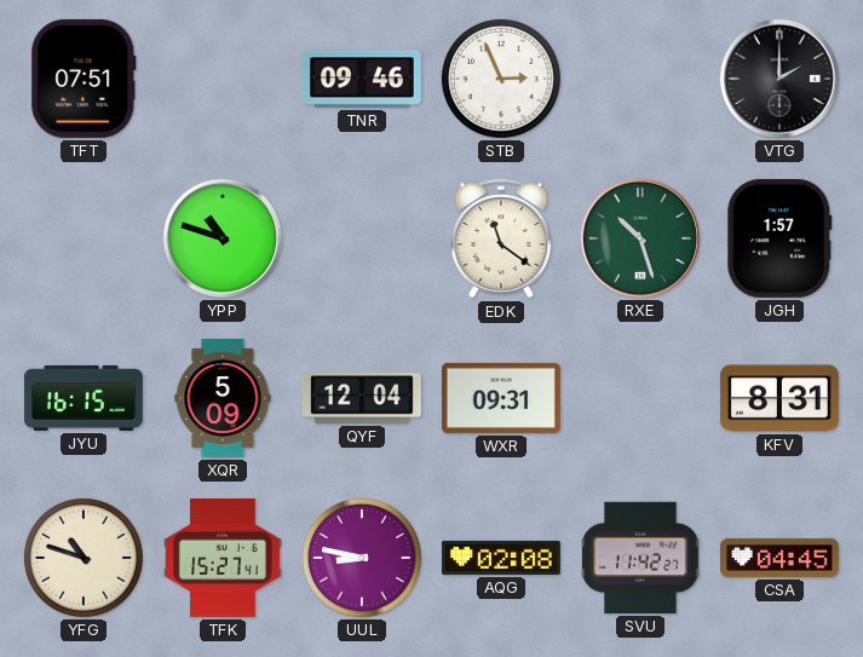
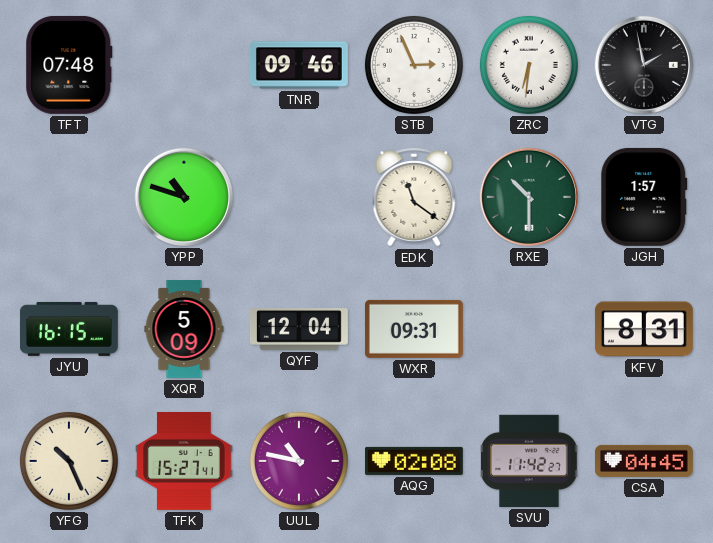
TFT: 07:51 -> 07:48 (69, 65)
ZRC: none -> 6:31 (529, 65)
VTG: 2:00 -> 1:58 (644, 65)
RXE: 10:27 -> 10:30 (529, 197)
YFG: 10:48 -> 10:26 (69, 461)
UUL: 8:47 -> 10:47 (299, 461)
